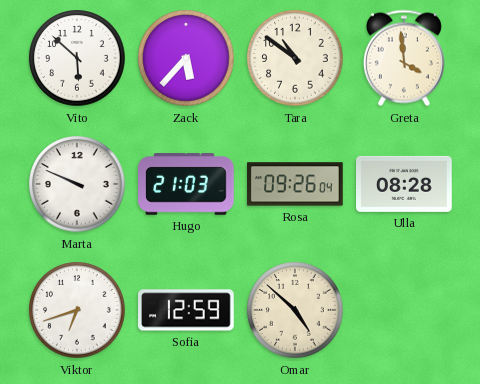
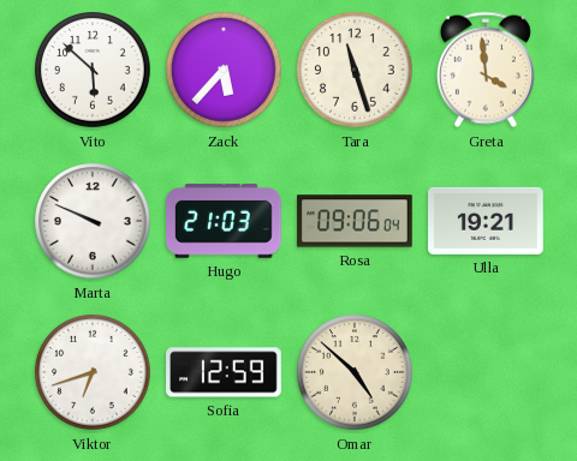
Tara: 10:51 -> 11:27 (355, 70)
Rosa: 09:26 -> 09:06 (355, 221)
Ulla: 08:28 -> 19:21 (487, 221)
